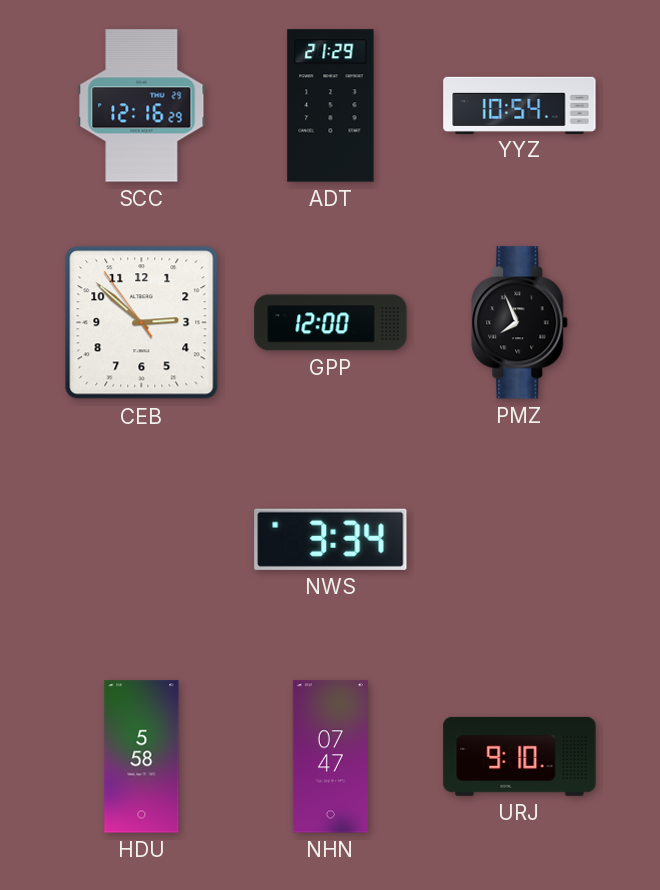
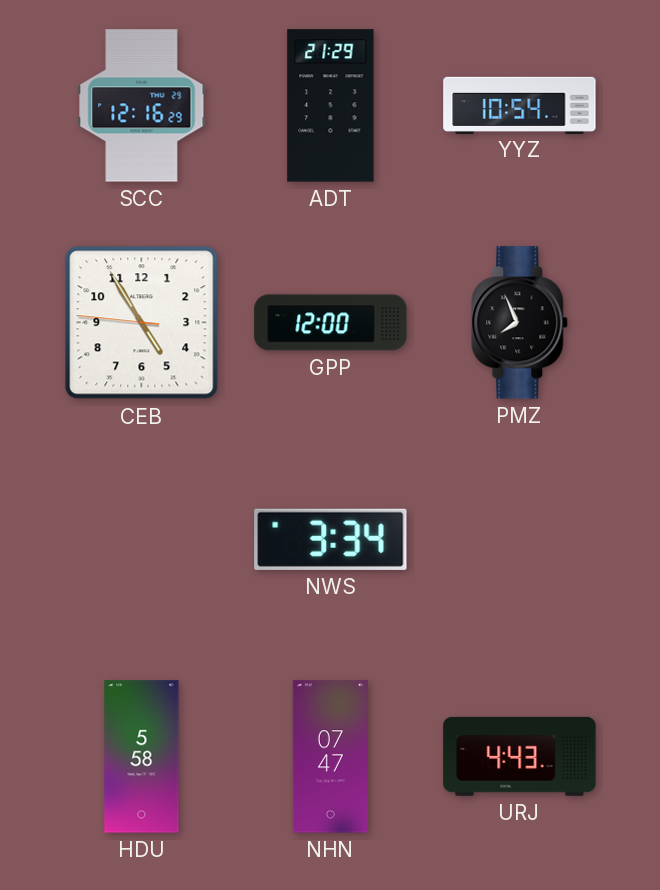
CEB: 2:51 -> 4:54 (142, 323)
URJ: 9:10 -> 4:43 (520, 756)
